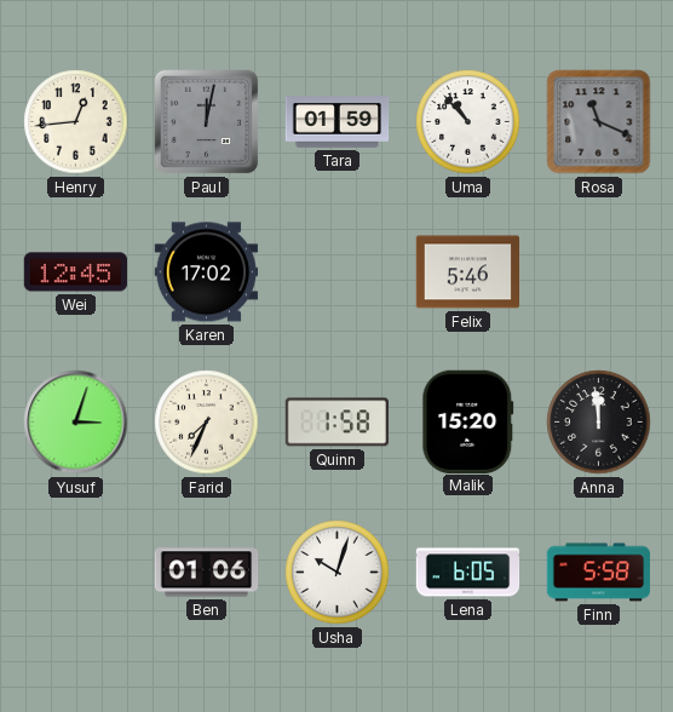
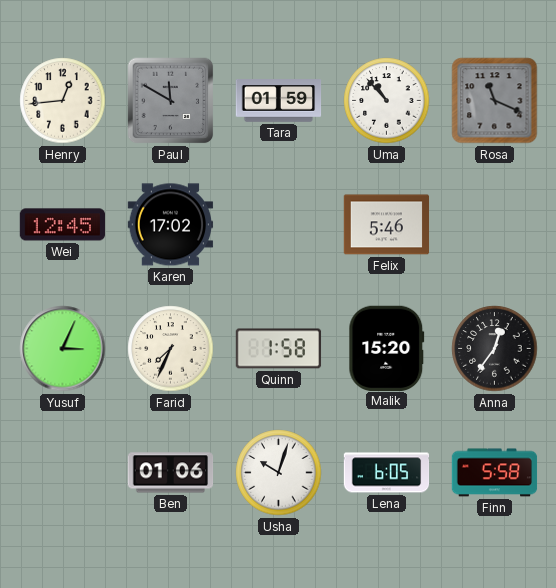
Paul: 12:02 -> 11:50 (171, 101)
Yusuf: 3:03 -> 3:04 (63, 349)
Anna: 11:59 -> 12:36 (495, 349)
